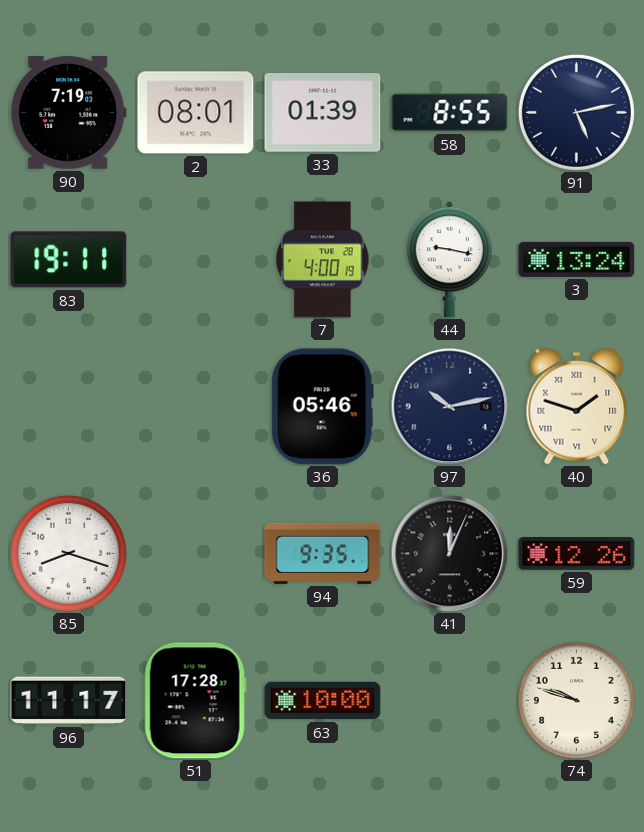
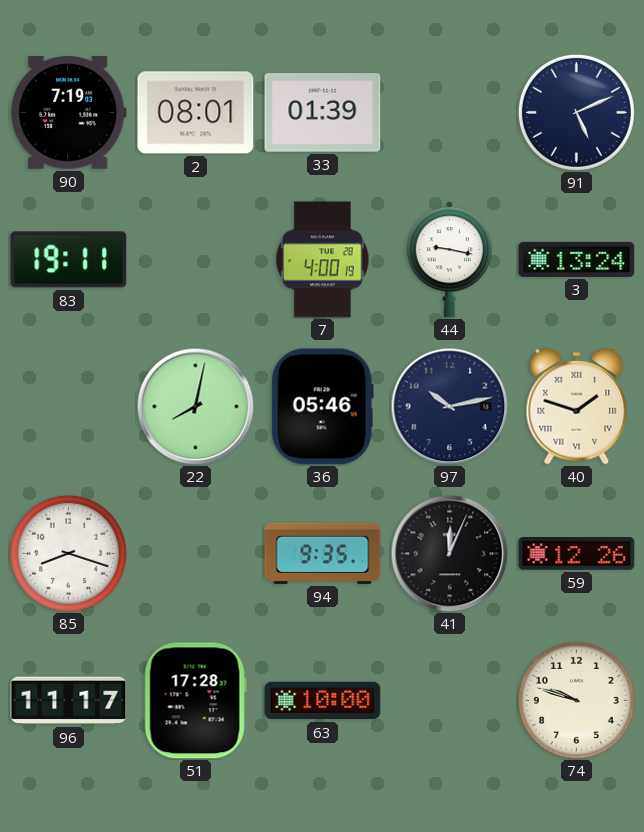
58: 8:55 -> none (450, 113)
91: 5:13 -> 5:11 (576, 112)
22: none -> 8:02 (195, 406)
